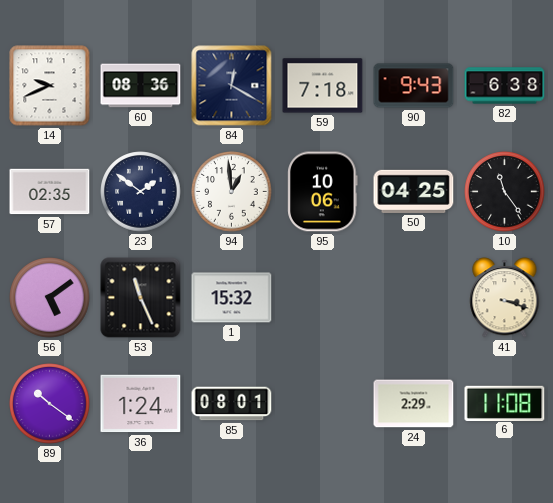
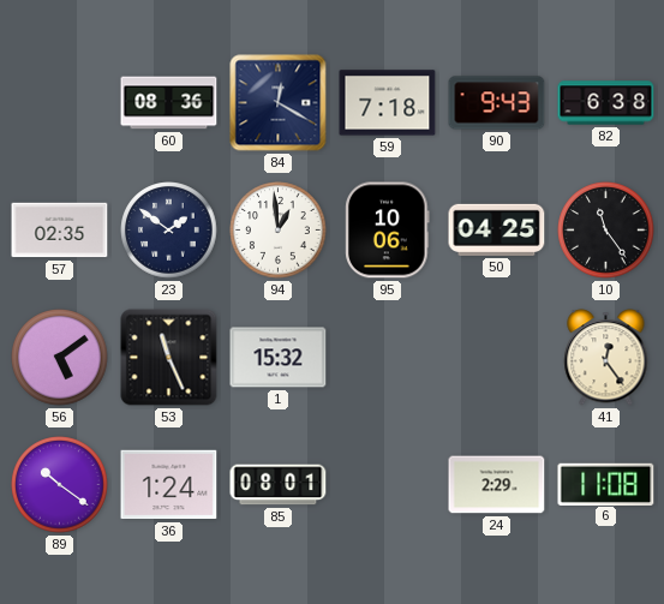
14: 9:41 -> none (50, 86)
41: 3:18 -> 12:24 (606, 358)
